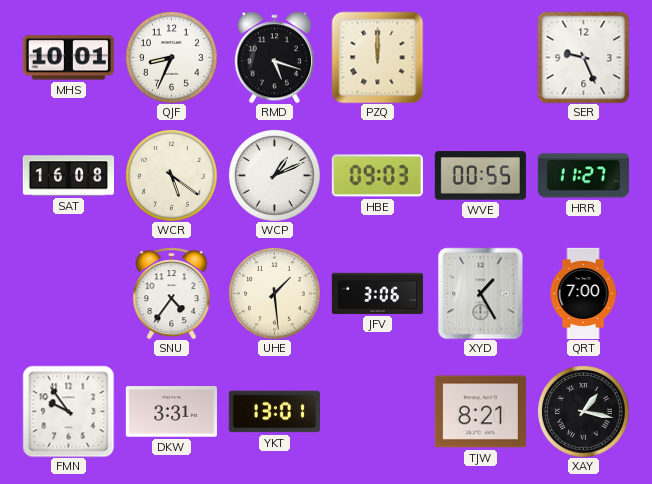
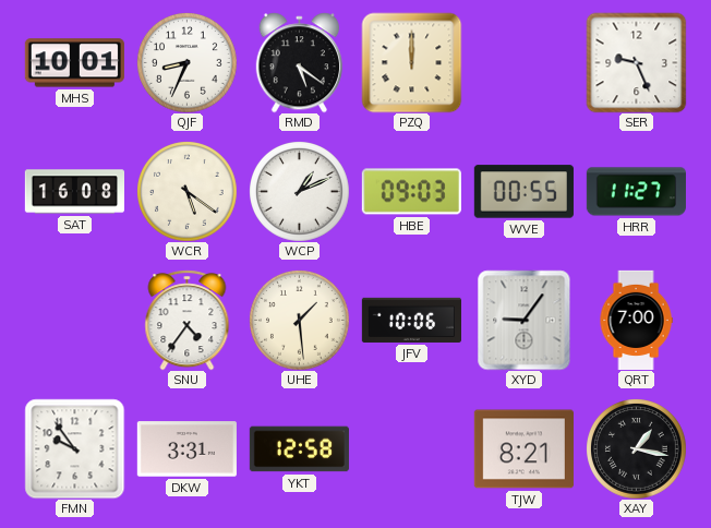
RMD: 5:18 -> 5:21 (299, 62)
JFV: 3:06 -> 10:06 (411, 320)
XYD: 1:25 -> 9:06 (525, 320)
YKT: 13:01 -> 12:58 (299, 449)
